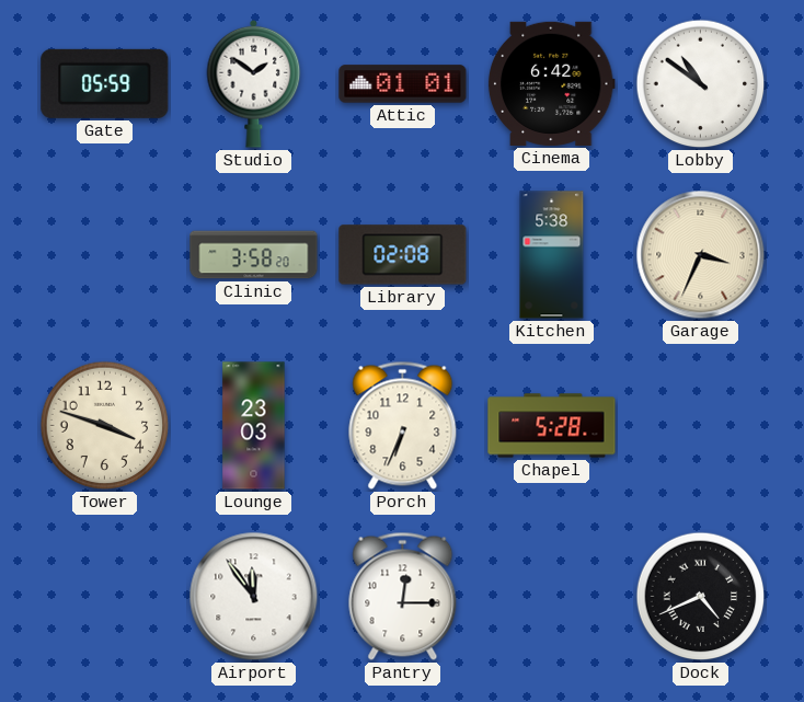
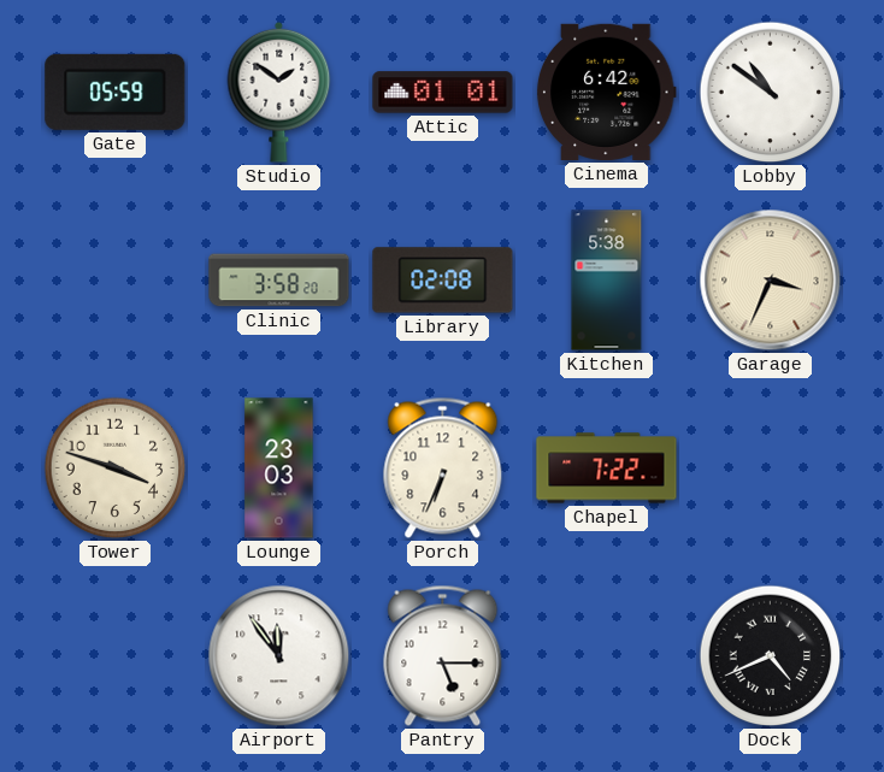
Chapel: 5:28 -> 7:22 (607, 468)
Pantry: 12:15 -> 5:15 (443, 655)
